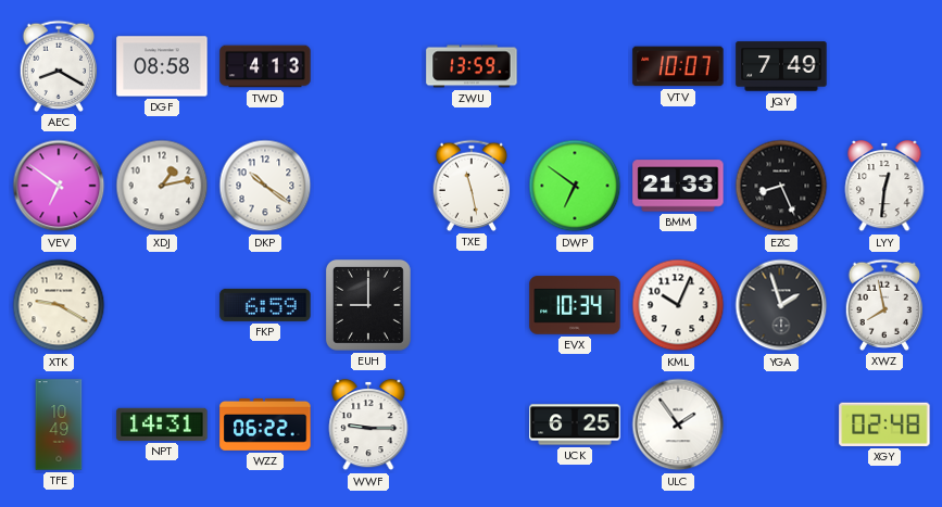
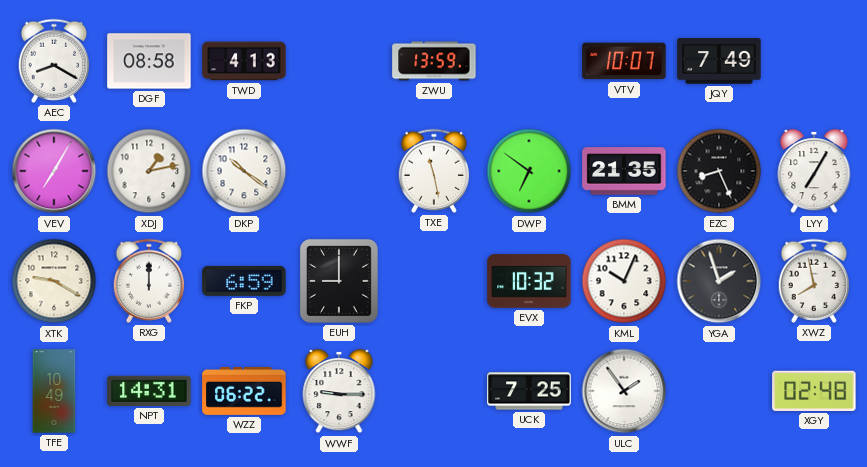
VEV: 6:51 -> 7:05 (54, 171)
BMM: 21:33 -> 21:35 (624, 171)
LYY: 12:31 -> 7:05 (814, 171)
RXG: none -> 12:00 (149, 281)
EVX: 10:34 -> 10:32 (529, 281)
UCK: 6:25 -> 7:25 (529, 391)
